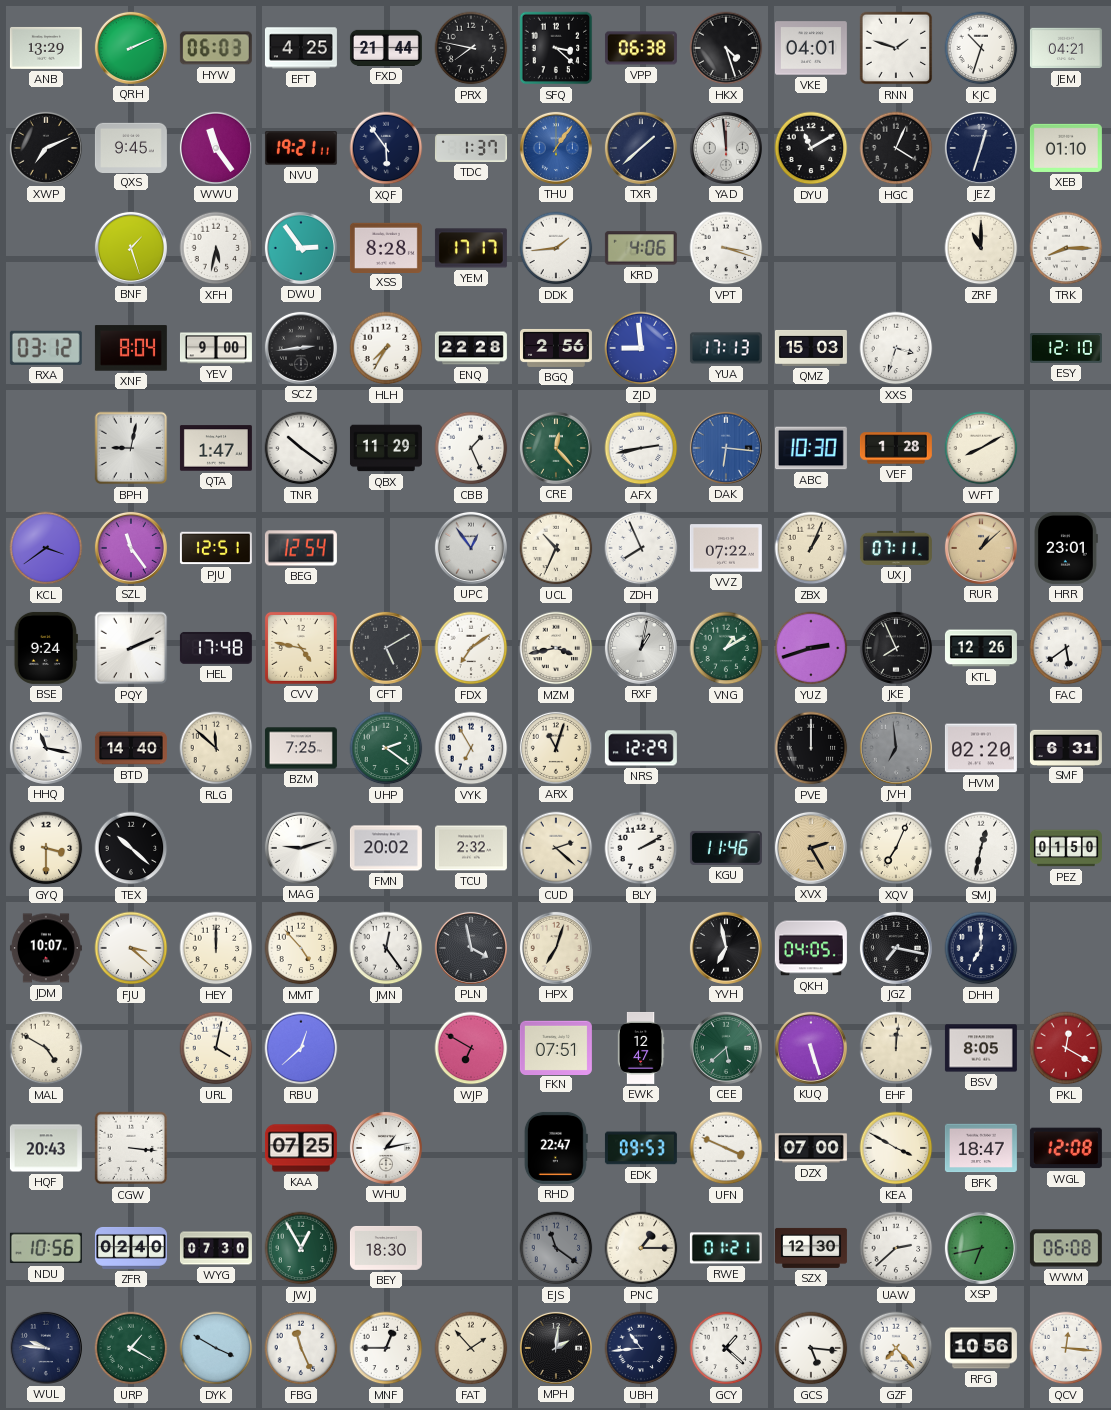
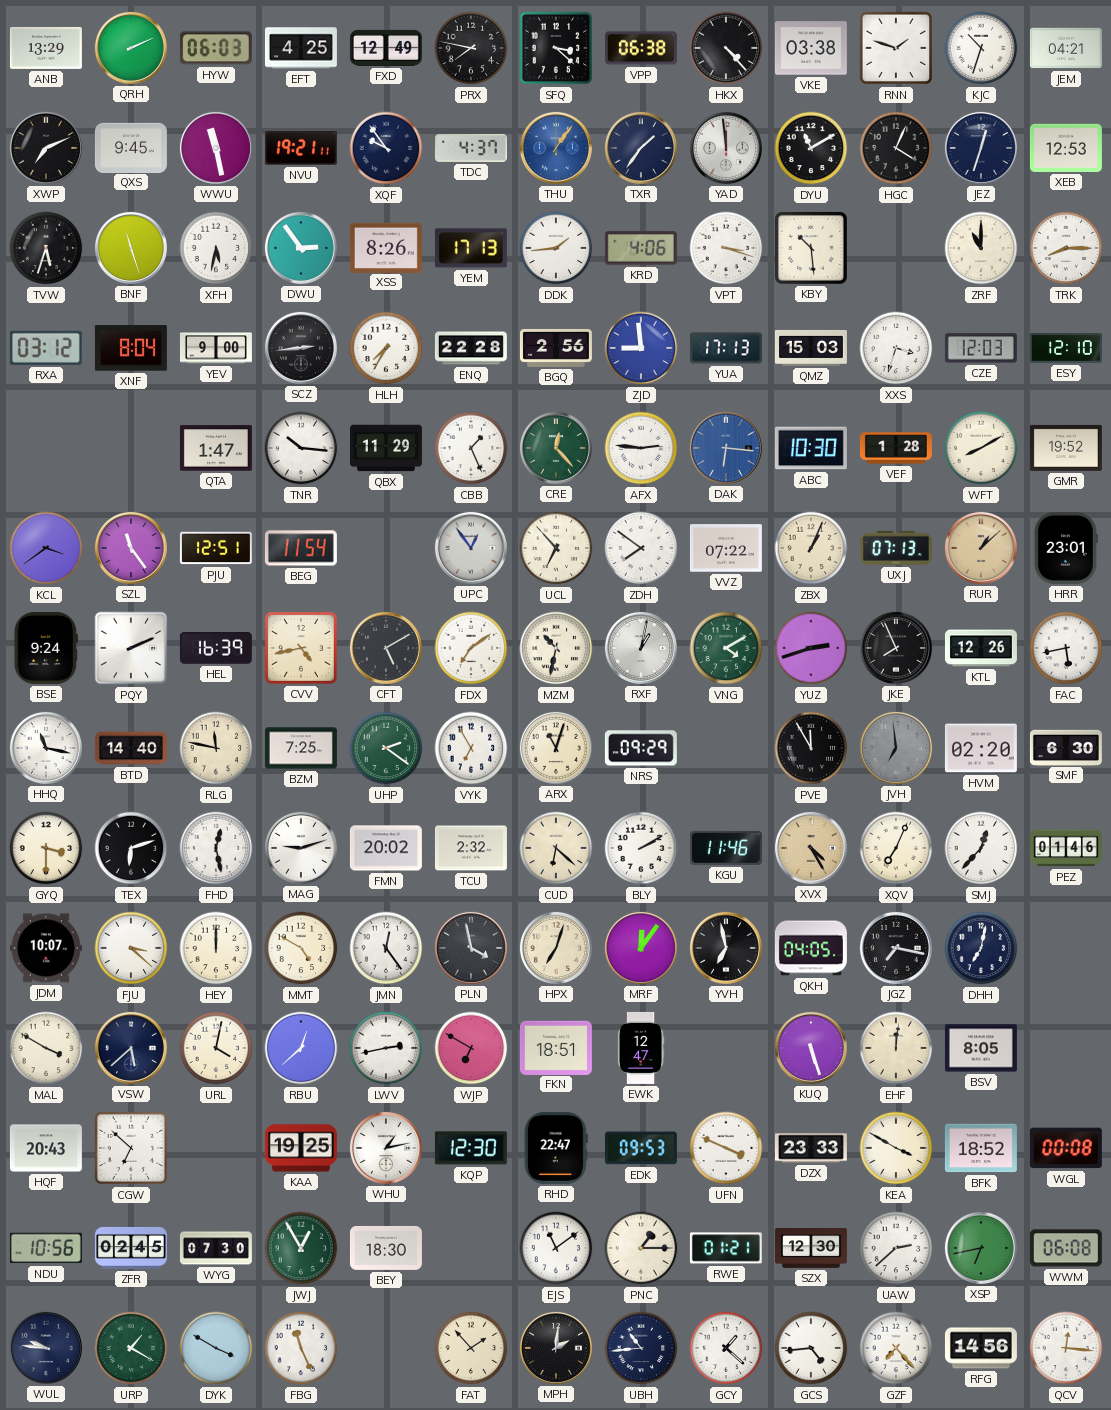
FXD: 21:44 -> 12:49 (386, 48)
HKX: 4:27 -> 4:23 (726, 48)
VKE: 04:01 -> 03:38 (811, 48)
WWU: 11:24 -> 11:28 (216, 148)
XQF: 5:54 -> 9:54 (386, 148)
TDC: 1:37 -> 4:37 (471, 148)
TXR: 1:38 -> 1:36 (641, 148)
XEB: 01:10 -> 12:53 (1066, 148)
TVW: none -> 5:33 (46, 248)
BNF: 1:27 -> 11:27 (131, 248)
XSS: 8:28 -> 8:26 (386, 247)
YEM: 17:17 -> 17:13 (471, 248)
KBY: none -> 10:29 (811, 248)
CZE: none -> 12:03 (981, 348)
BPH: 9:02 -> none (131, 448)
TNR: 10:21 -> 10:16 (301, 448)
AFX: 2:43 -> 2:46 (641, 448)
GMR: none -> 19:52 (1066, 448)
BEG: 12:54 -> 11:54 (301, 548)
UCL: 10:34 -> 6:53 (556, 548)
ZDH: 7:56 -> 7:51 (641, 548)
UXJ: 07:11 -> 07:13 (896, 548)
HEL: 17:48 -> 16:39 (216, 648)
CVV: 4:47 -> 4:43 (301, 648)
MZM: 3:43 -> 10:32 (556, 648)
VNG: 1:10 -> 4:10 (726, 648)
FAC: 5:39 -> 5:43 (1066, 648)
RLG: 11:52 -> 11:47 (216, 748)
NRS: 12:29 -> 09:29 (641, 748)
PVE: 12:00 -> 11:55 (811, 748)
SMF: 6:31 -> 6:30 (1066, 747)
TEX: 10:22 -> 6:12 (131, 848)
FHD: none -> 12:28 (216, 848)
CUD: 2:22 -> 6:22 (556, 848)
XVX: 2:25 -> 4:25 (811, 848)
SMJ: 12:32 -> 12:37 (981, 848)
PEZ: 01:50 -> 01:46 (1066, 848)
MMT: 4:53 -> 4:50 (301, 948)
MRF: none -> 12:06 (641, 948)
DHH: 7:00 -> 7:02 (981, 948)
MAL: 4:50 -> 3:50 (46, 1048)
VSW: none -> 5:38 (131, 1048)
LWV: none -> 2:43 (386, 1048)
FKN: 07:51 -> 18:51 (556, 1047)
CEE: 5:38 -> none (726, 1048)
PKL: 12:20 -> none (1066, 1048)
CGW: 3:16 -> 6:52 (131, 1148)
KAA: 07:25 -> 19:25 (301, 1148)
KQP: none -> 12:30 (471, 1148)
DZX: 07:00 -> 23:33 (811, 1148)
BFK: 18:47 -> 18:52 (981, 1148)
WGL: 12:08 -> 00:08 (1066, 1148)
ZFR: 02:40 -> 02:45 (131, 1248)
EJS: 11:21 -> 11:09 (556, 1248)
EJS dial: grey -> white (556, 1248)
MNF: 12:45 -> none (386, 1348)
GCS: 5:16 -> 4:44 (811, 1348)
RFG: 10:56 -> 14:56 (981, 1348)
